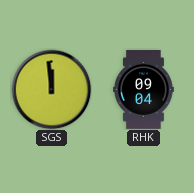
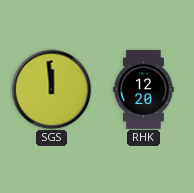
RHK: 09:04 -> 12:20 (144, 90)
